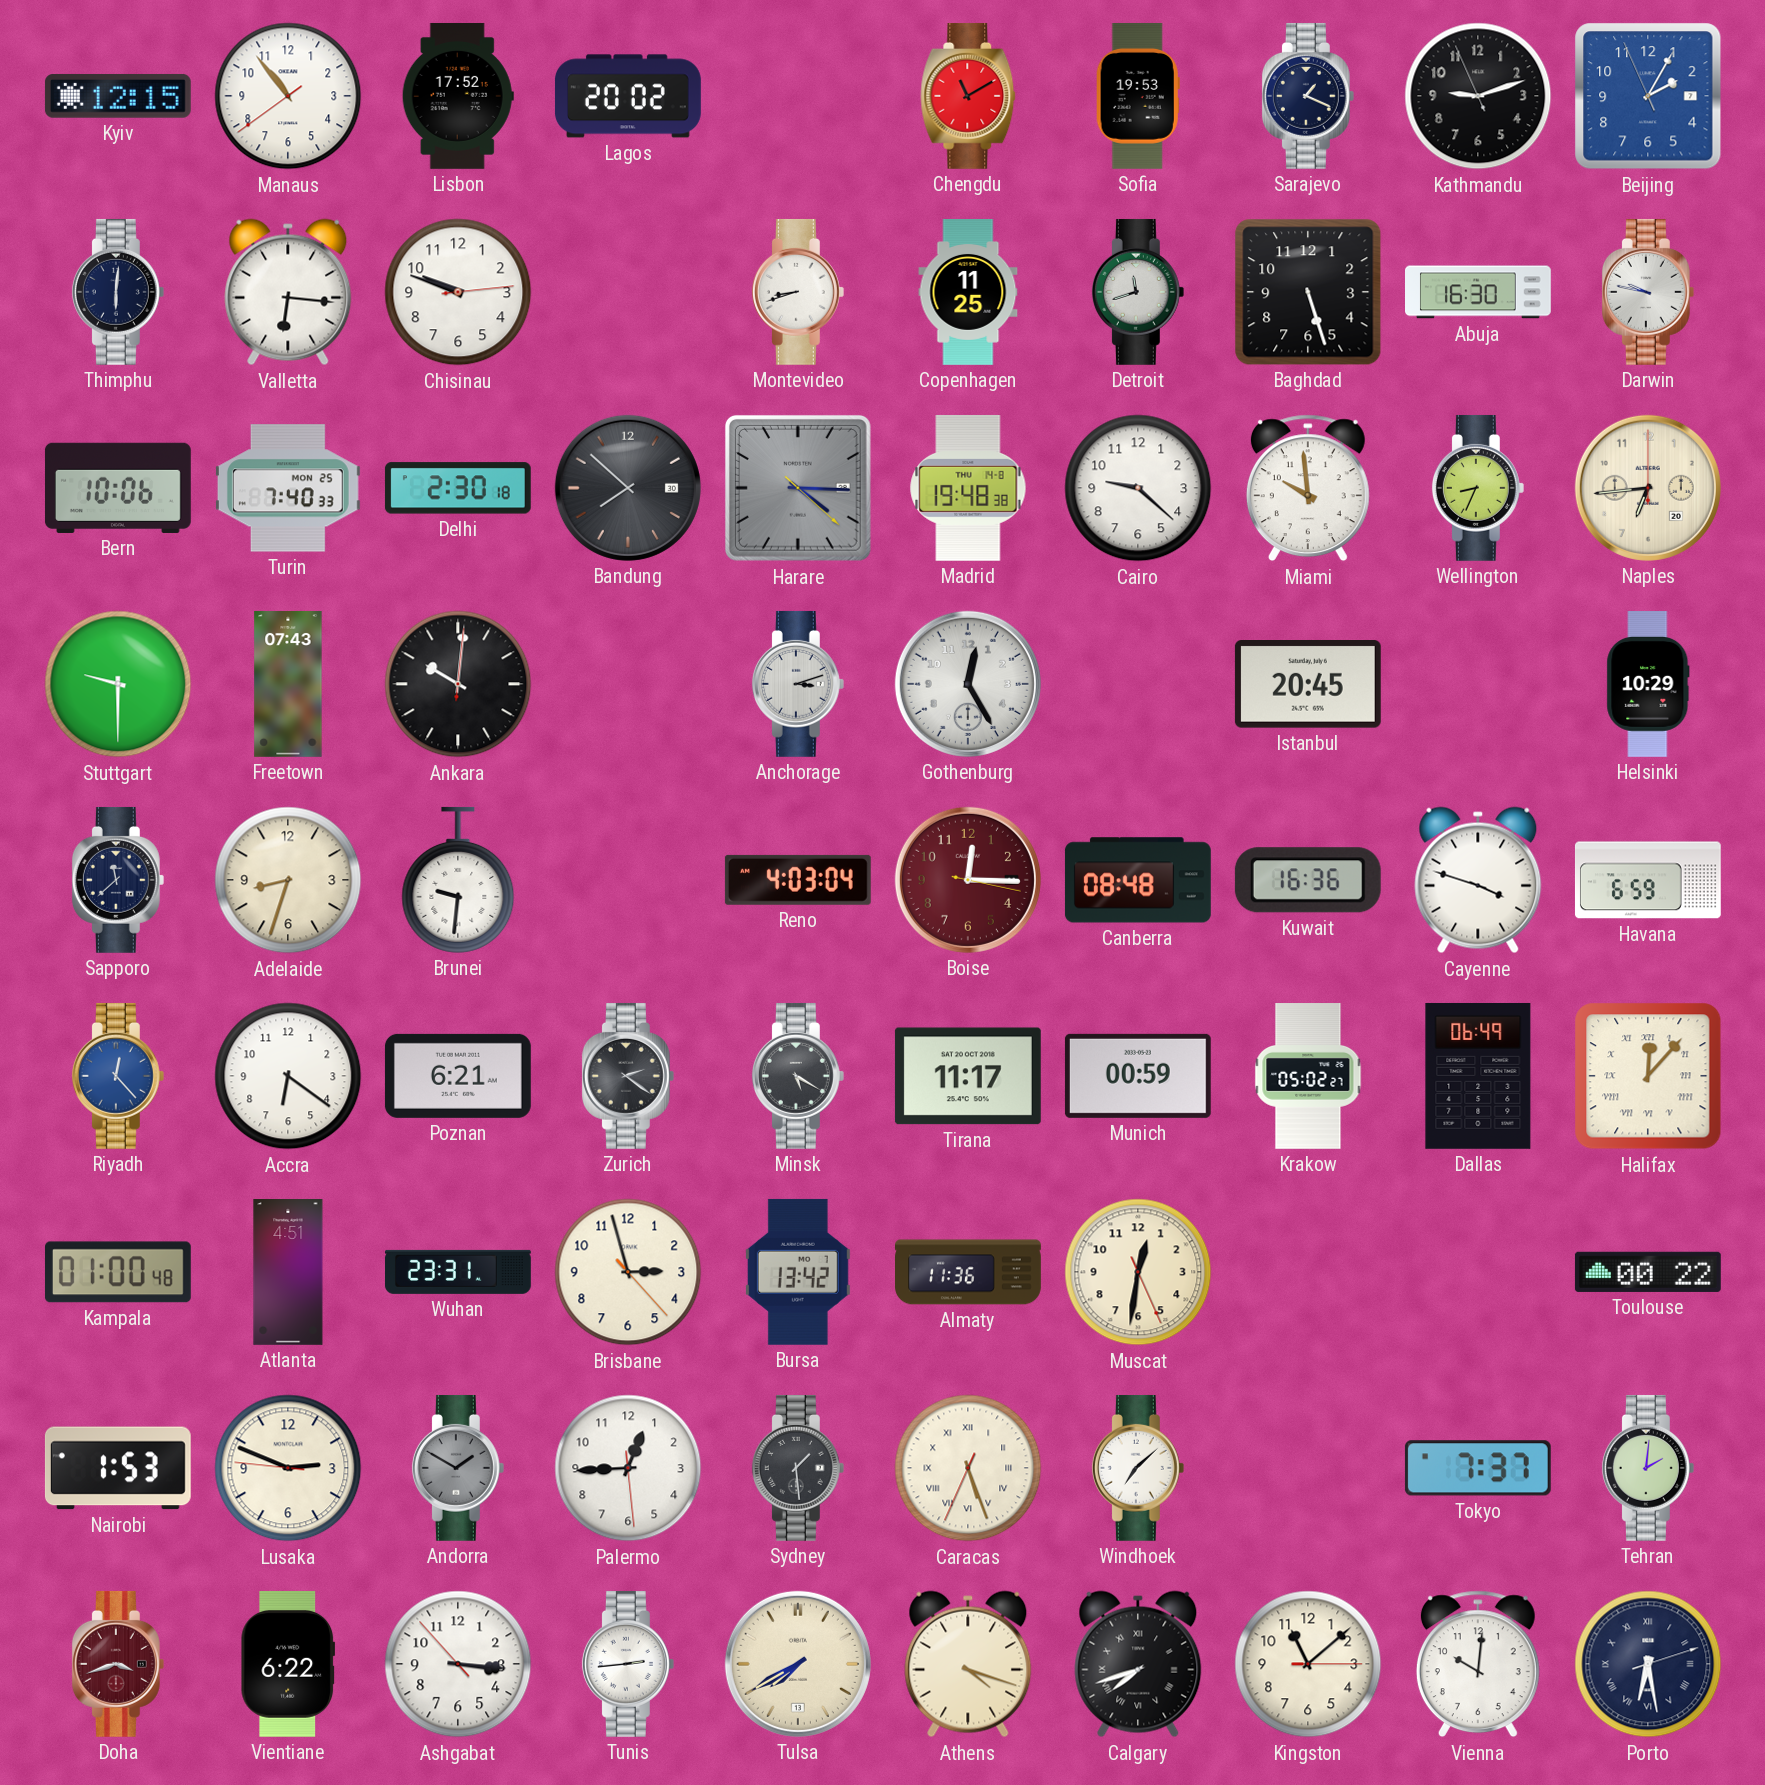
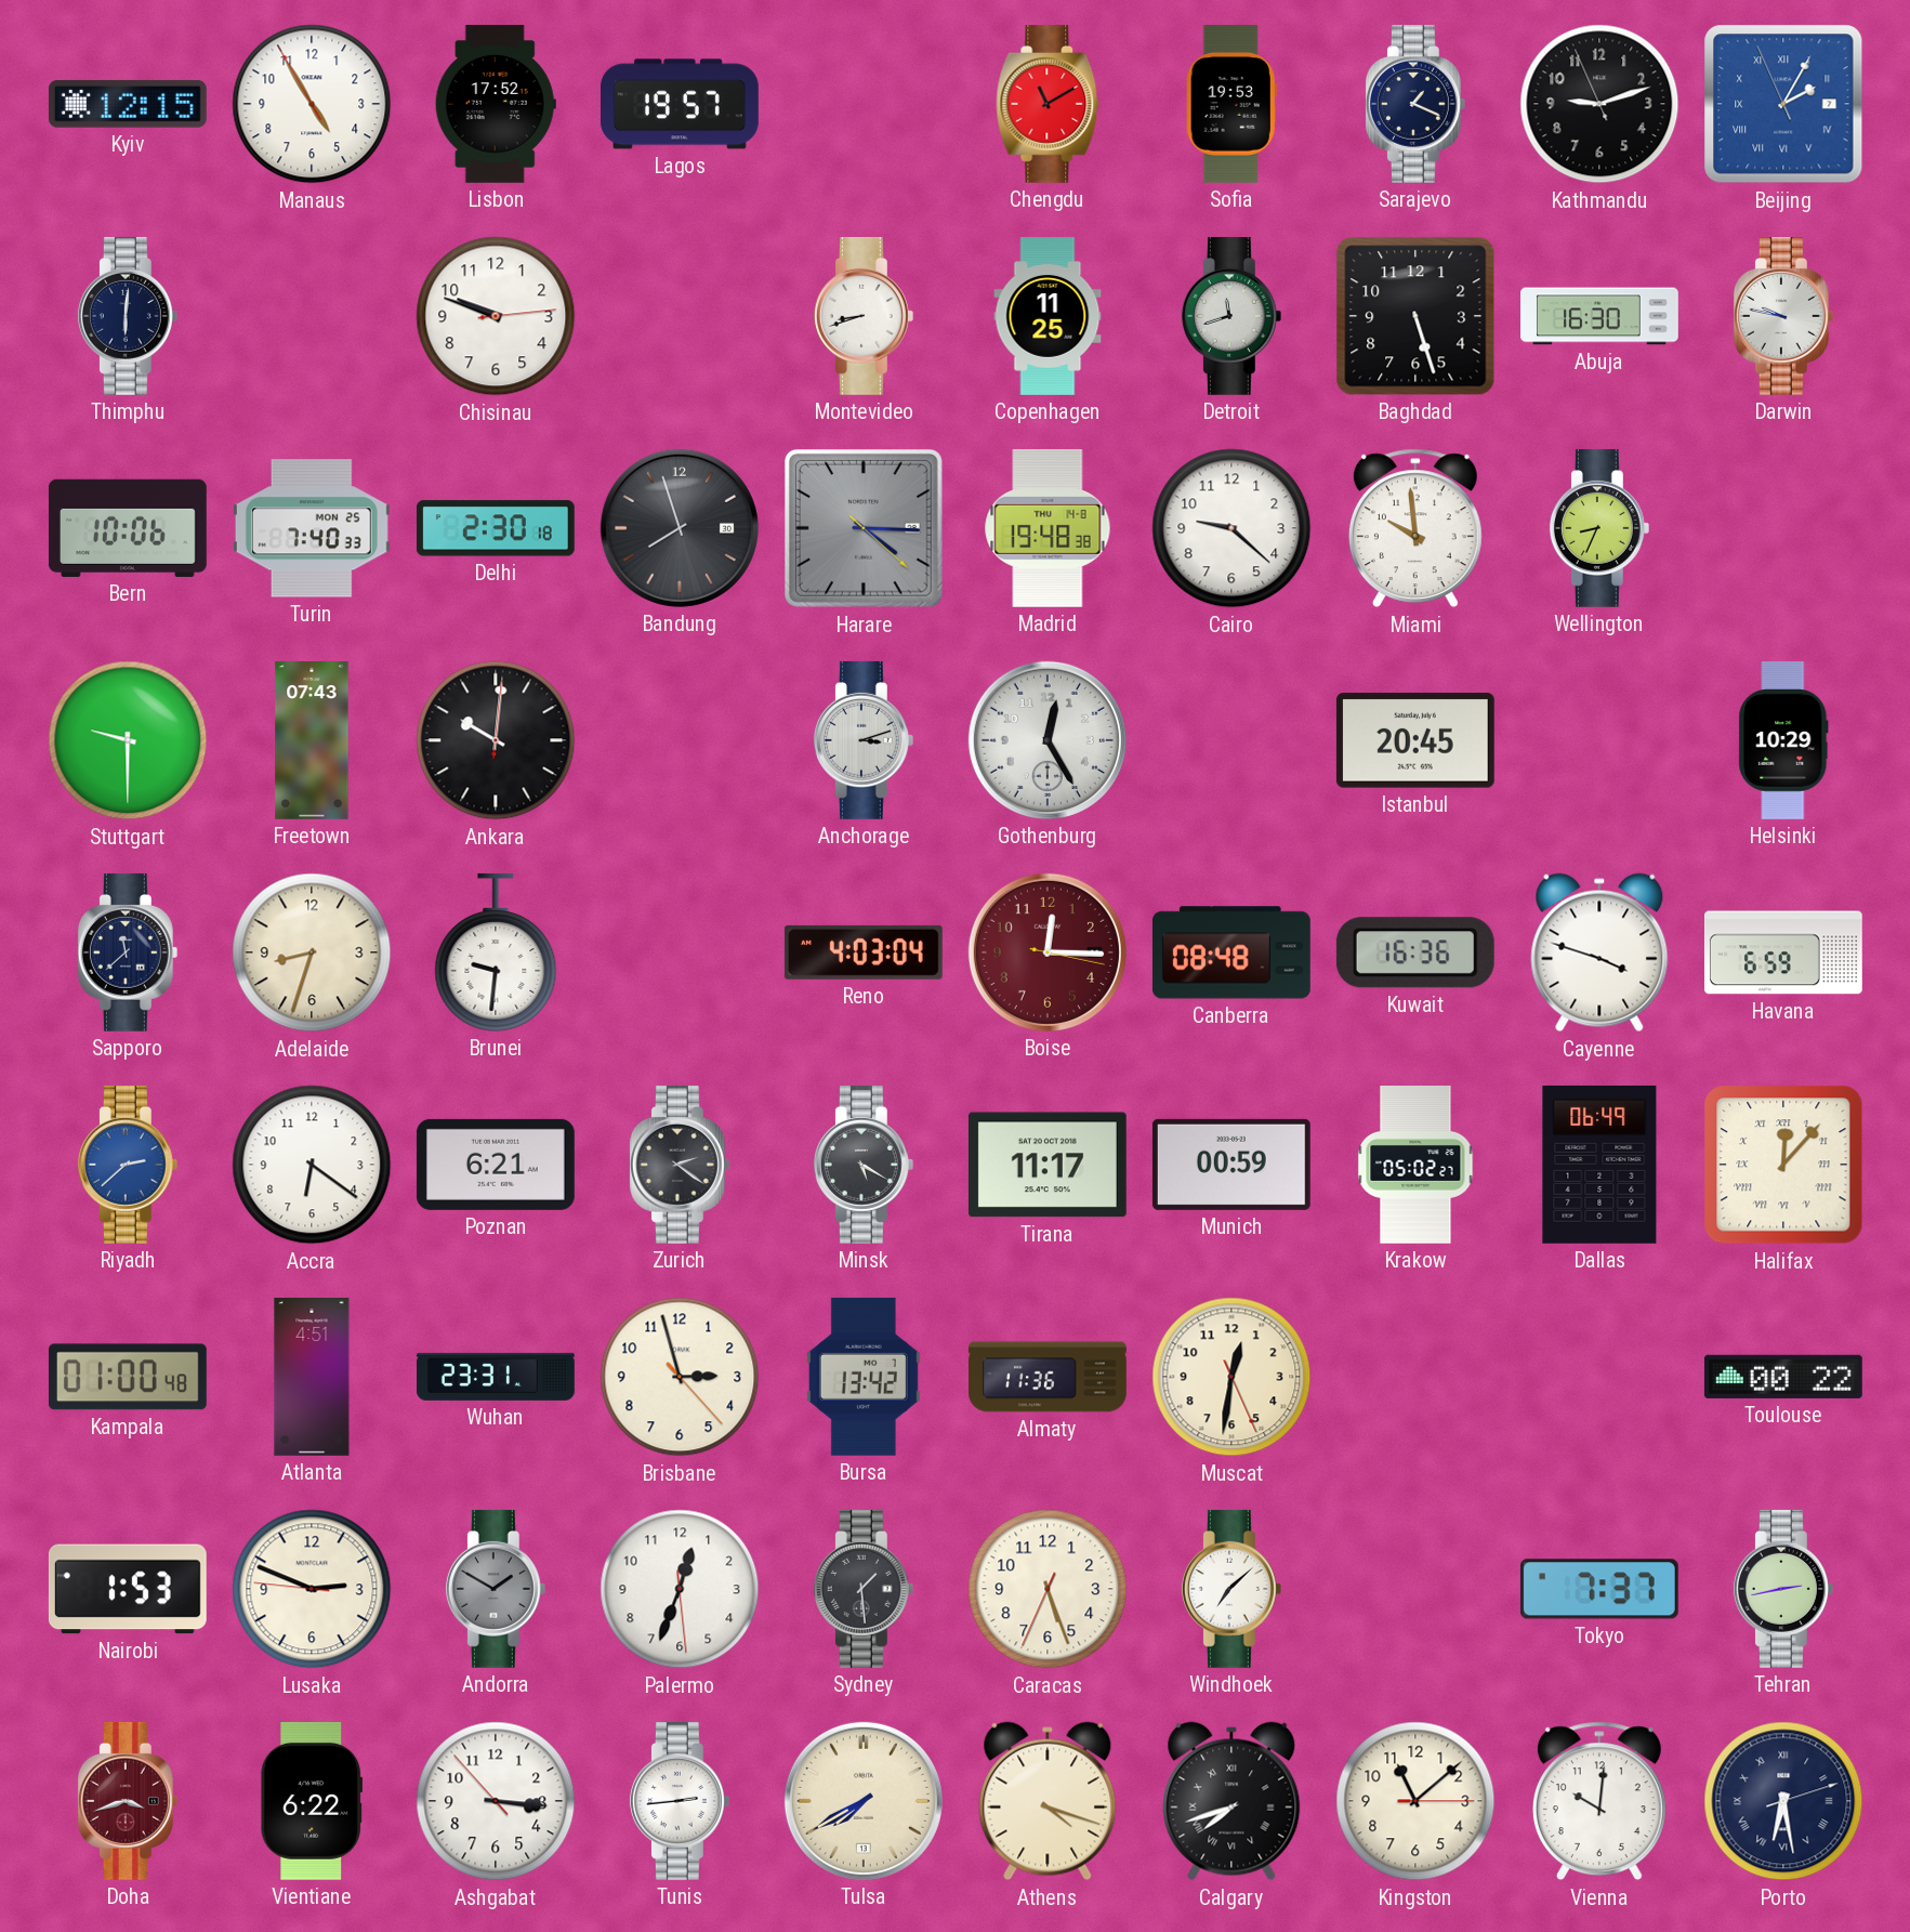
Manaus: 10:53 -> 4:54 (312, 104)
Lagos: 20:02 -> 19:57 (680, 104)
Beijing numerals: Arabic -> Roman (1783, 104)
Valletta: 6:16 -> none (288, 292)
Bandung: 7:52 -> 7:57 (680, 528)
Naples: 6:44 -> none (1648, 488)
Riyadh: 12:23 -> 2:38 (128, 1165)
Palermo: 12:44 -> 12:33 (680, 1589)
Caracas numerals: Roman -> Arabic (1048, 1589)
Tehran: 2:01 -> 2:43 (1783, 1589)
